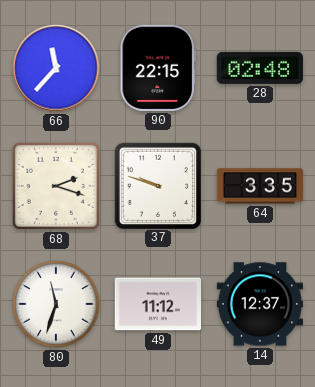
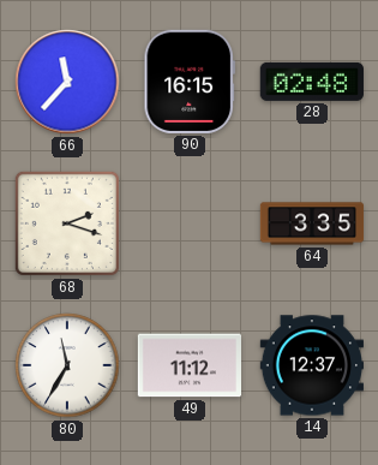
90: 22:15 -> 16:15 (188, 82)
37: 9:48 -> none (157, 185)
80: 11:33 -> 11:35 (67, 365)
